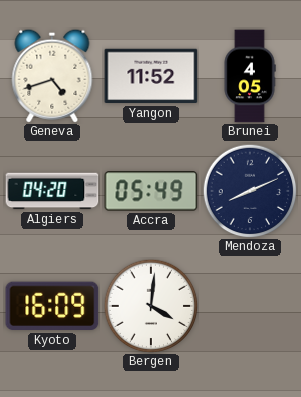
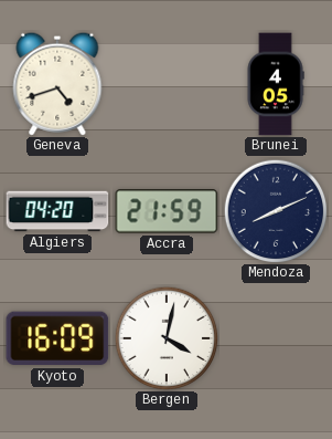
Yangon: 11:52 -> none (151, 76)
Accra: 05:49 -> 21:59 (167, 211)
Bergen: 4:01 -> 4:02 (167, 338)
